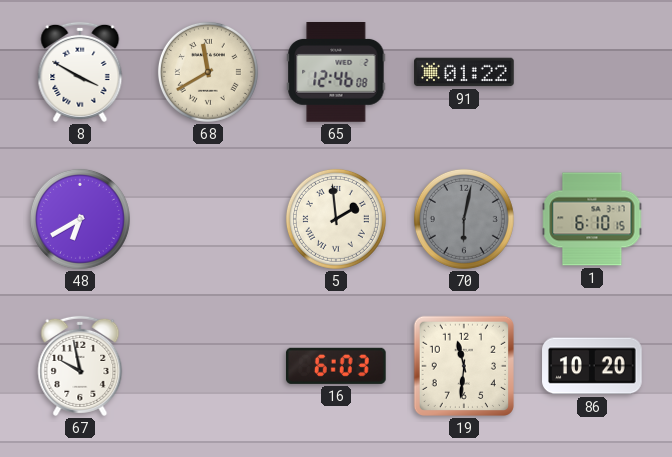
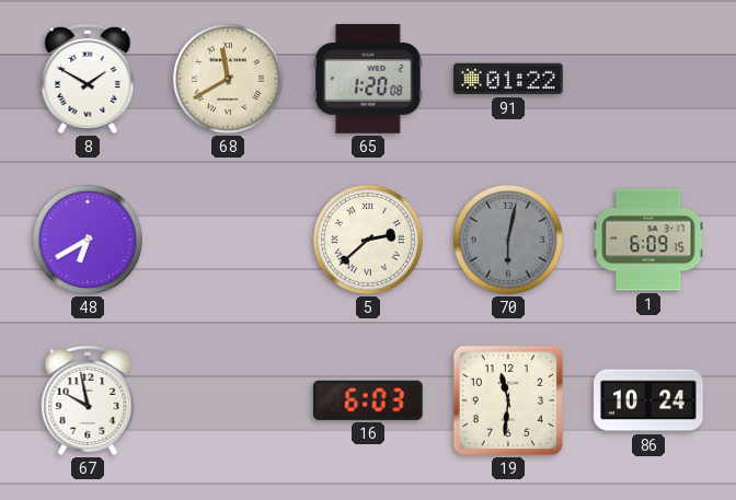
8: 3:50 -> 1:50 (88, 79)
65: 12:46 -> 1:20 (368, 80)
5: 1:59 -> 2:38 (368, 240)
1: 6:10 -> 6:09 (648, 240)
86: 10:20 -> 10:24 (648, 400)
